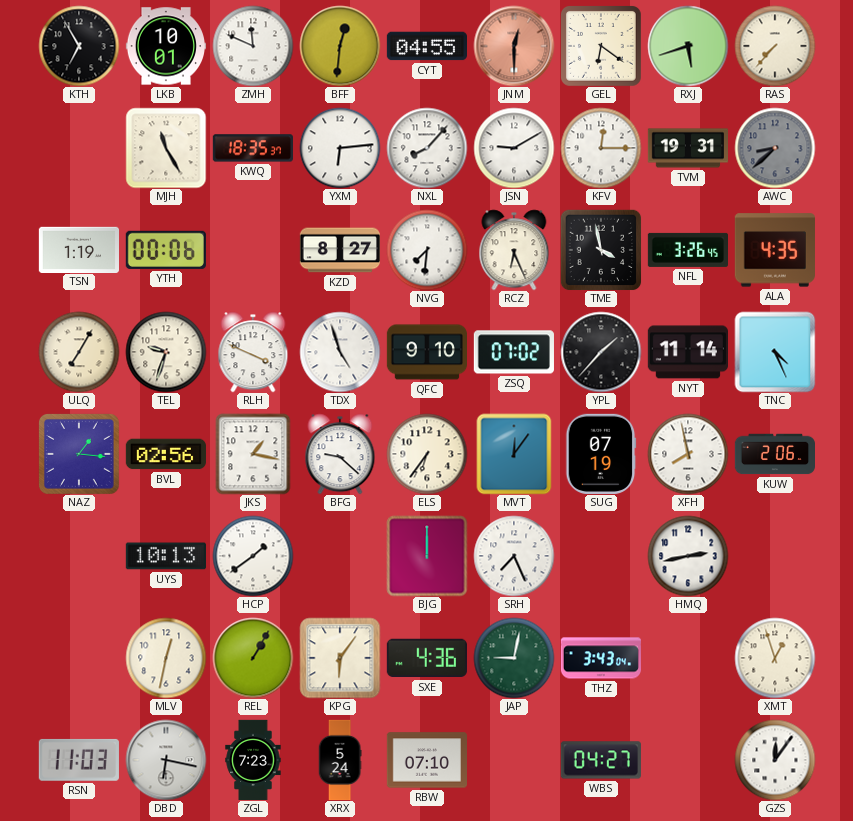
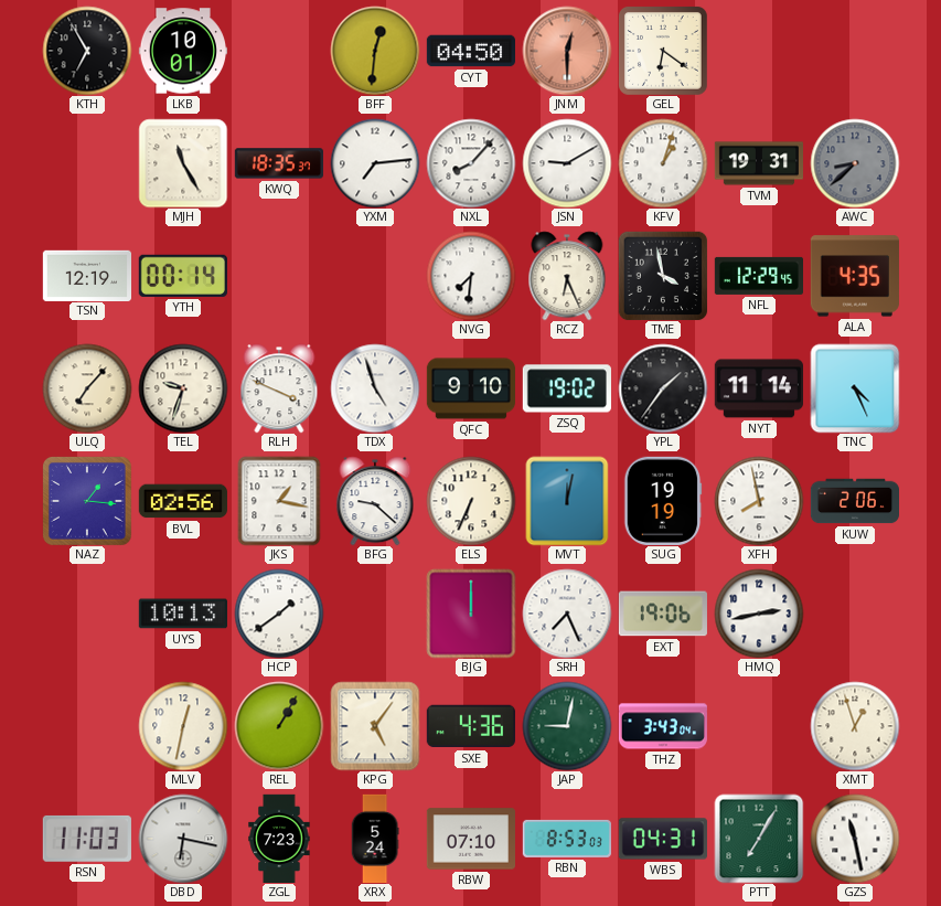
ZMH: 11:49 -> none (253, 46)
CYT: 04:55 -> 04:50 (470, 51)
RXJ: 5:42 -> none (688, 46)
RAS: 7:37 -> none (775, 46)
YXM: 6:14 -> 7:14 (375, 163)
KFV: 12:15 -> 1:03 (663, 163)
TSN: 1:19 -> 12:19 (86, 275)
YTH: 00:06 -> 00:14 (183, 276)
KZD: 8:27 -> none (339, 250)
NFL: 3:26 -> 12:29 (758, 276)
ULQ: 7:05 -> 7:07 (87, 388)
ZSQ: 07:02 -> 19:02 (567, 388)
YPL: 1:37 -> 1:36 (663, 388)
ELS: 6:36 -> 6:34 (471, 501)
MVT: 12:06 -> 12:02 (567, 501)
SUG: 07:19 -> 19:19 (663, 501)
EXT: none -> 19:06 (663, 614)
KPG: 6:06 -> 5:06 (375, 726)
RBN: none -> 8:53 (567, 839)
WBS: 04:27 -> 04:31 (663, 839)
PTT: none -> 7:05 (759, 839)
GZS: 12:06 -> 11:28 (855, 839)
